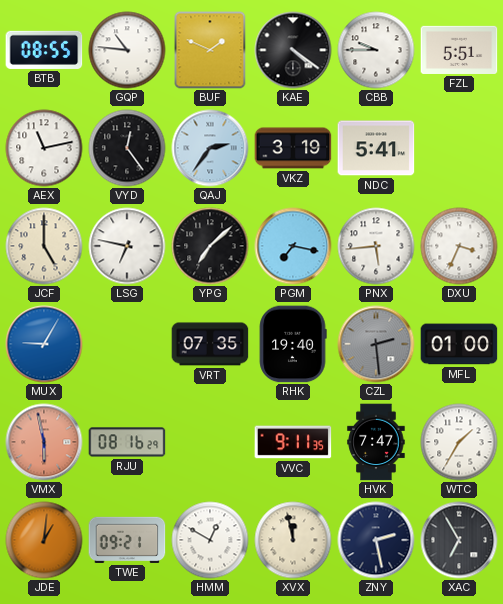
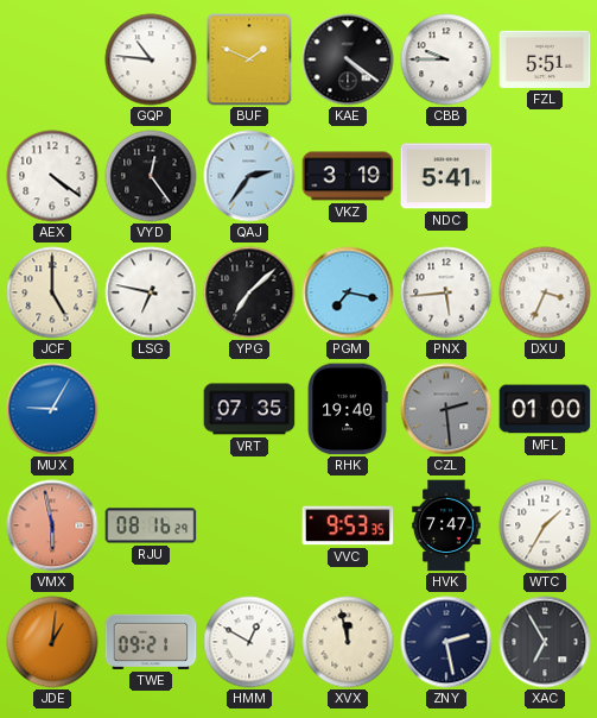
BTB: 08:55 -> none (44, 50)
AEX: 11:13 -> 4:21 (52, 176)
VVC: 9:11 -> 9:53 (348, 525)
